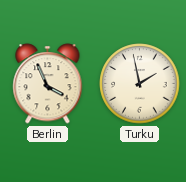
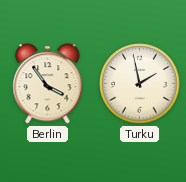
Berlin: 3:56 -> 3:54 (48, 84)
